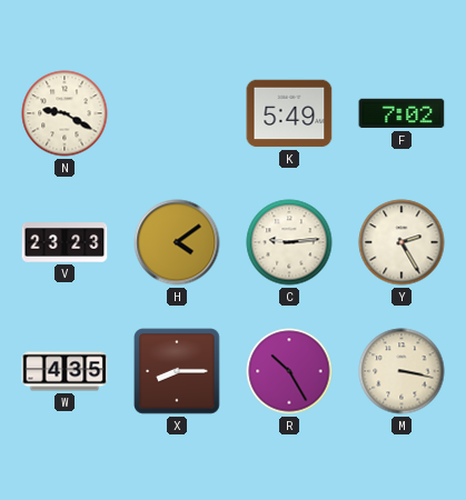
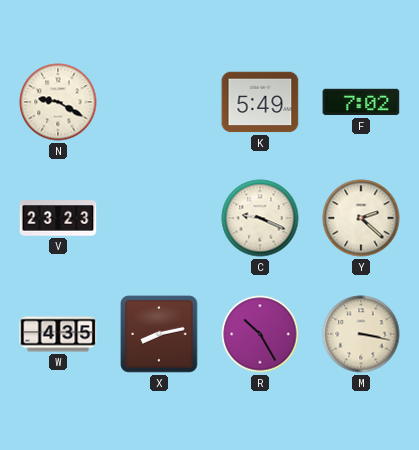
H: 4:09 -> none (177, 242)
C: 9:14 -> 9:19 (260, 218)
Y: 2:25 -> 2:22 (361, 218)
X: 8:15 -> 8:13 (159, 334)
